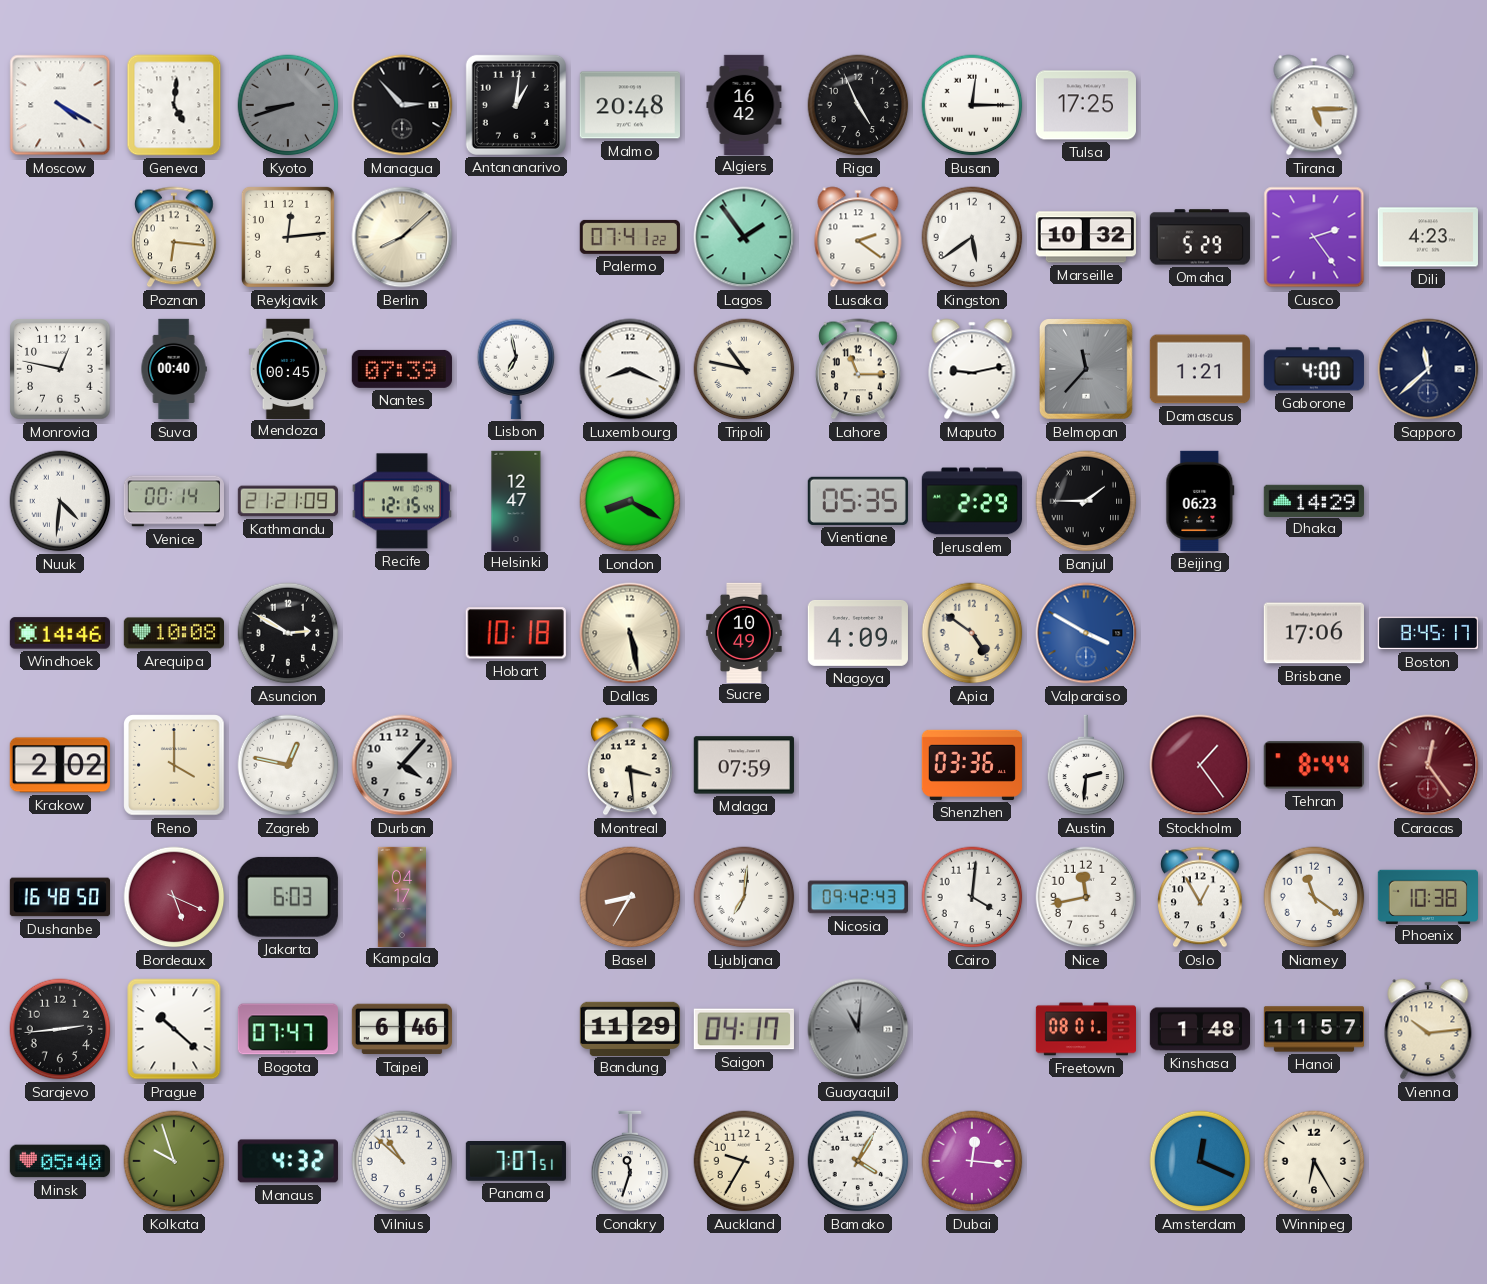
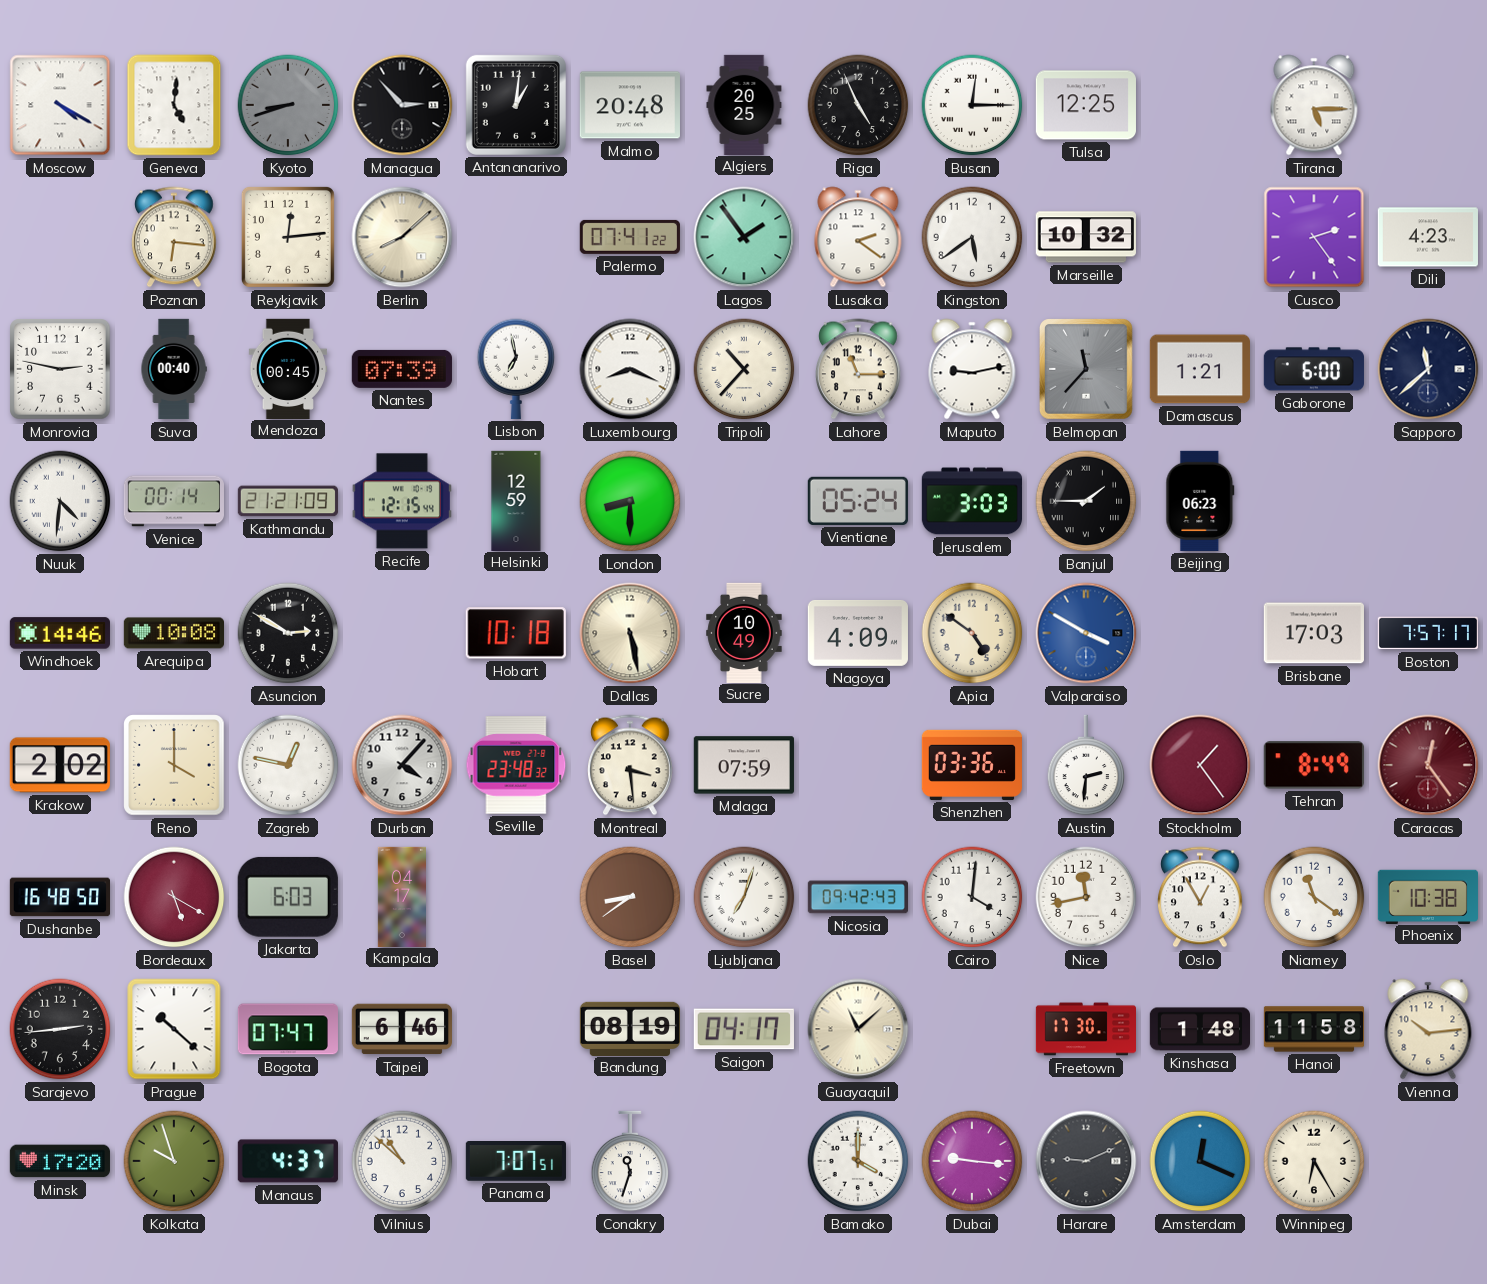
Algiers: 16:42 -> 20:25 (744, 104)
Tulsa: 17:25 -> 12:25 (1086, 105)
Omaha: 5:29 -> none (1200, 237)
Monrovia: 12:47 -> 2:47 (60, 369)
Tripoli: 10:47 -> 10:37 (744, 369)
Gaborone: 4:00 -> 6:00 (1314, 369)
Helsinki: 12:47 -> 12:59 (516, 500)
London: 8:20 -> 8:30 (630, 501)
Vientiane: 05:35 -> 05:24 (858, 501)
Jerusalem: 2:29 -> 3:03 (971, 501)
Dhaka: 14:29 -> none (1314, 500)
Brisbane: 17:06 -> 17:03 (1314, 633)
Boston: 8:45 -> 7:57 (1427, 633)
Seville: none -> 23:48 (516, 765)
Tehran: 8:44 -> 8:49 (1314, 765)
Bordeaux: 5:19 -> 5:20 (174, 897)
Basel: 8:35 -> 8:39 (630, 897)
Ljubljana: 7:01 -> 7:03 (744, 897)
Bandung: 11:29 -> 08:19 (629, 1028)
Guayaquil: 11:01 -> 11:08 (858, 1029)
Guayaquil dial: grey -> cream (858, 1029)
Freetown: 08:01 -> 17:30 (1085, 1029)
Hanoi: 11:57 -> 11:58 (1313, 1029)
Minsk: 05:40 -> 17:20 (60, 1161)
Manaus: 4:32 -> 4:37 (288, 1161)
Auckland: 9:35 -> none (744, 1161)
Bamako: 4:05 -> 4:00 (858, 1161)
Dubai: 12:16 -> 9:16 (972, 1161)
Harare: none -> 9:11 (1086, 1161)
